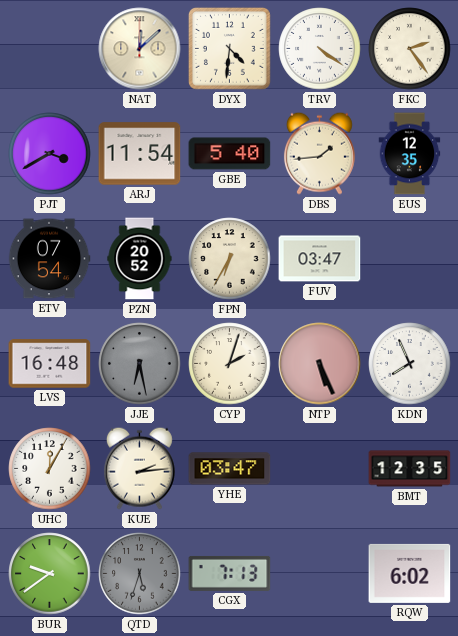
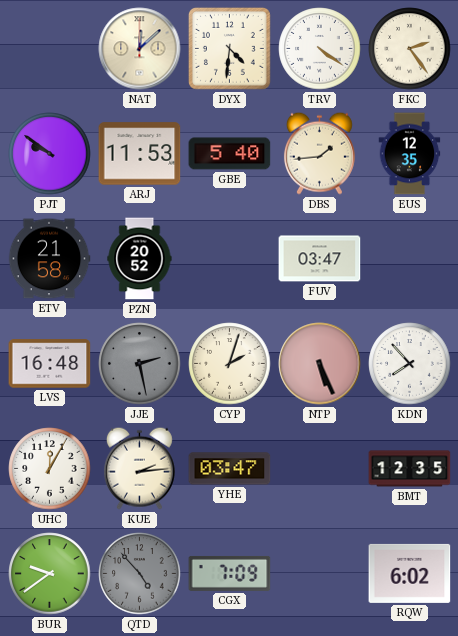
PJT: 3:40 -> 9:51 (50, 154)
ARJ: 11:54 -> 11:53 (140, 154)
ETV: 07:54 -> 21:58 (49, 259)
FPN: 6:35 -> none (230, 259)
JJE: 6:28 -> 2:28 (140, 364)
KDN: 7:56 -> 7:53 (410, 364)
QTD: 5:33 -> 4:53 (140, 574)
CGX: 7:13 -> 7:09 (230, 573)
